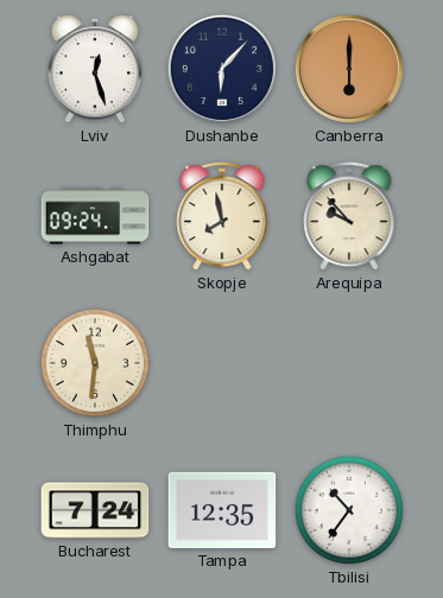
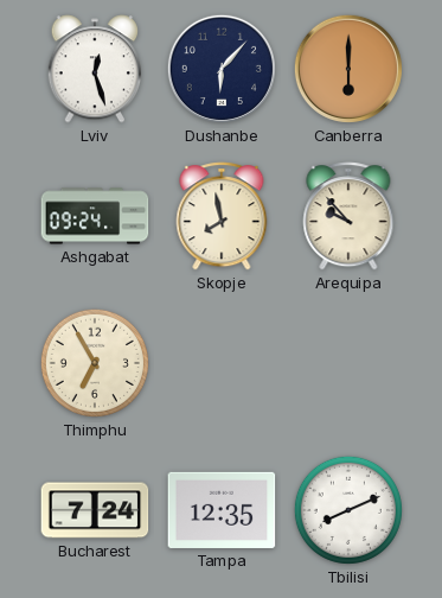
Thimphu: 11:31 -> 6:55 (95, 363)
Tbilisi: 10:36 -> 8:11 (348, 510)
